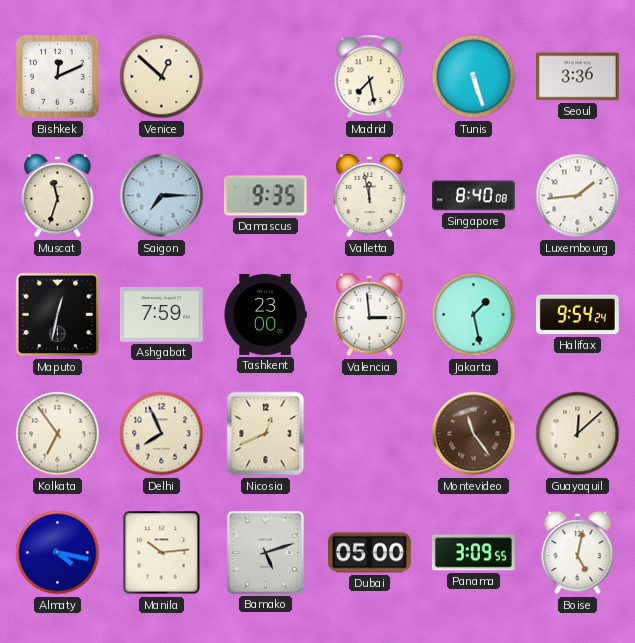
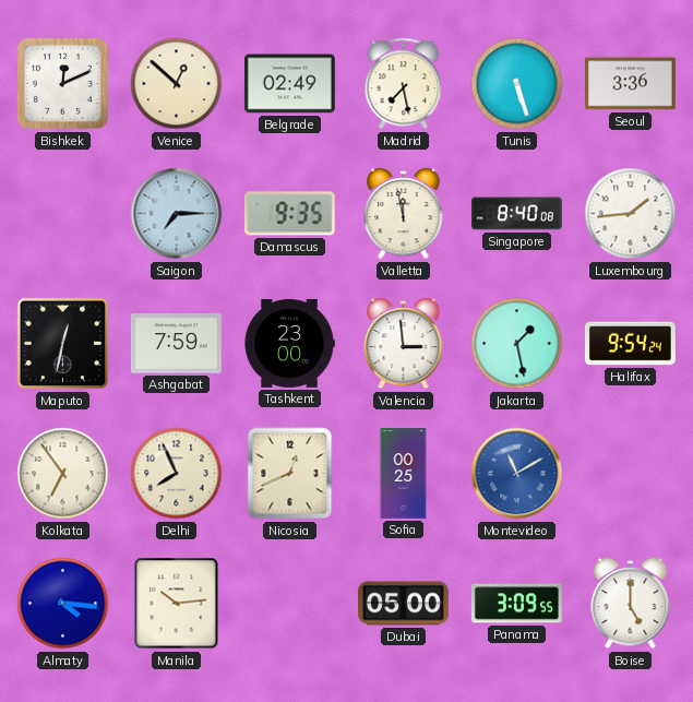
Belgrade: none -> 02:49 (289, 84)
Muscat: 11:33 -> none (58, 196)
Sofia: none -> 00:25 (404, 474)
Montevideo: 11:24 -> 11:10 (517, 474)
Montevideo dial: brown -> blue (517, 474)
Guayaquil: 12:08 -> none (578, 434)
Almaty: 4:17 -> 4:16 (63, 604)
Bamako: 5:12 -> none (265, 552)
Boise: 5:02 -> 5:00 (631, 604)
